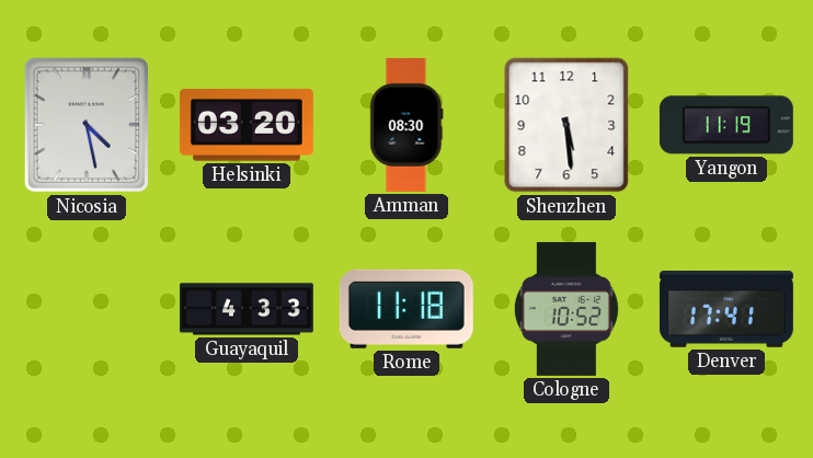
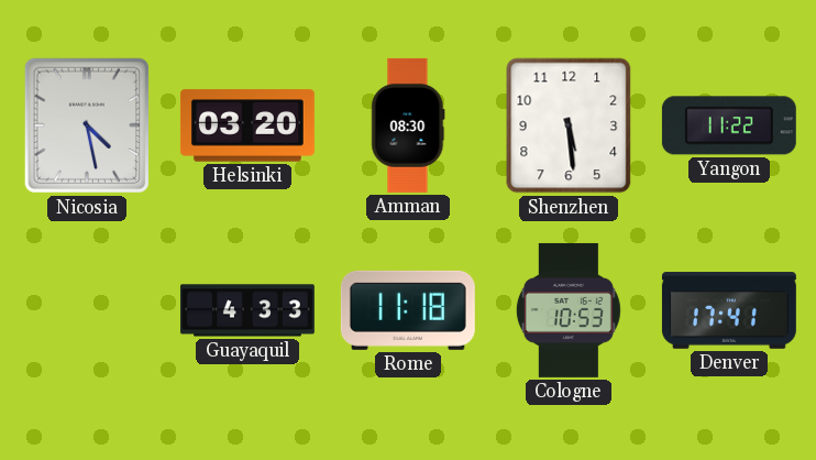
Yangon: 11:19 -> 11:22 (729, 125)
Cologne: 10:52 -> 10:53 (569, 310)
